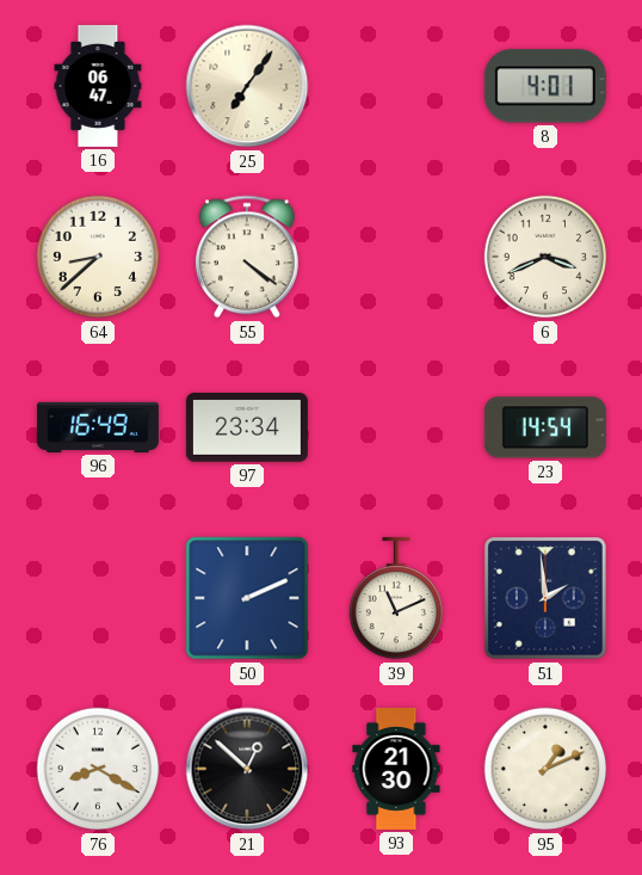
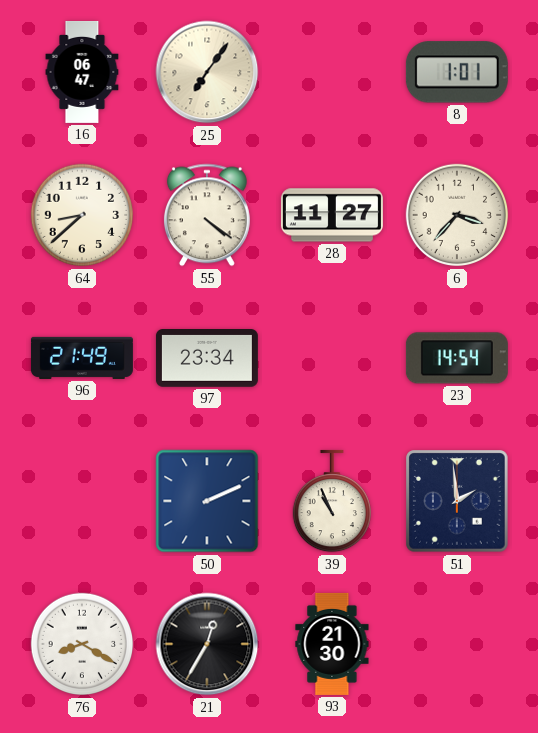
8: 4:01 -> 1:01 (457, 72)
28: none -> 11:27 (332, 215)
6: 3:41 -> 3:37 (457, 215)
96: 16:49 -> 21:49 (82, 358)
39: 11:11 -> 10:56 (331, 501)
21: 12:52 -> 12:35 (207, 644)
95: 1:11 -> none (545, 769)
